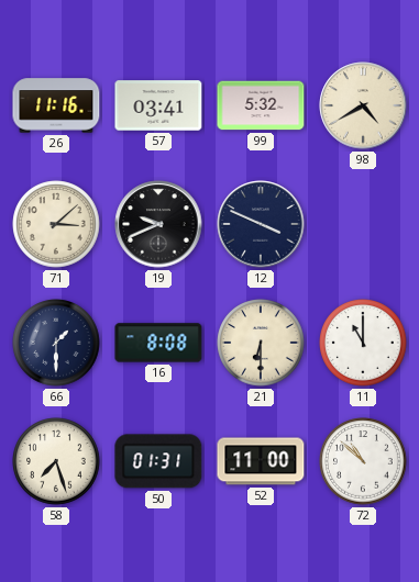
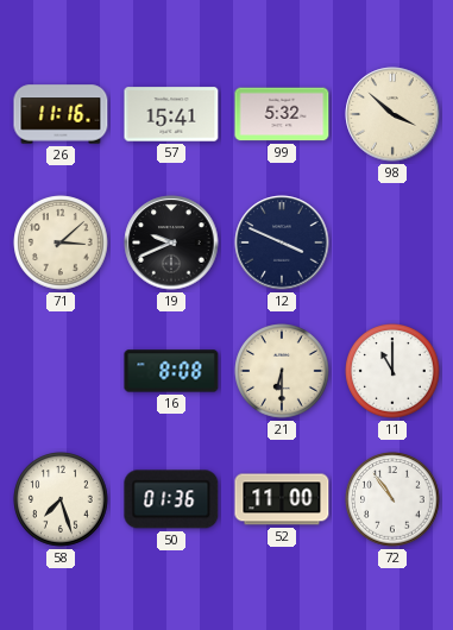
57: 03:41 -> 15:41 (171, 114)
98: 4:40 -> 3:52 (392, 114)
66: 1:30 -> none (56, 343)
50: 01:31 -> 01:36 (171, 499)
72: 10:52 -> 10:54 (392, 499)
